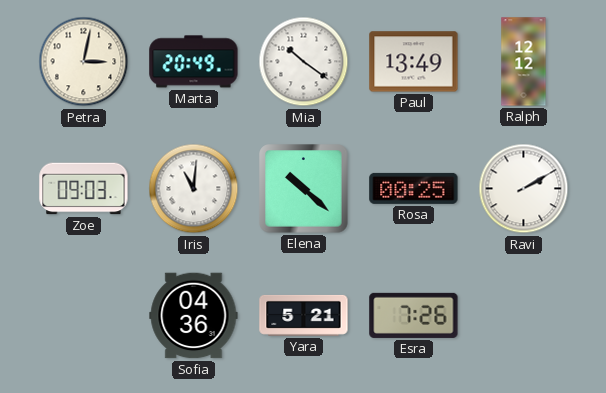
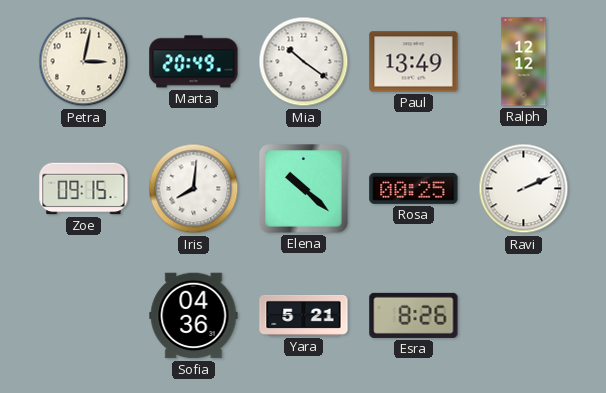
Zoe: 09:03 -> 09:15 (84, 189)
Iris: 11:01 -> 8:01 (194, 189)
Ravi: 2:10 -> 2:11 (524, 189)
Esra: 7:26 -> 8:26 (414, 315)
